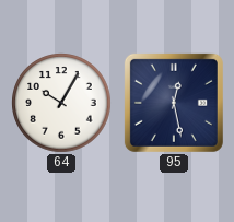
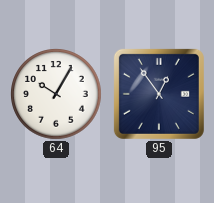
95: 12:28 -> 12:54 (159, 94)
